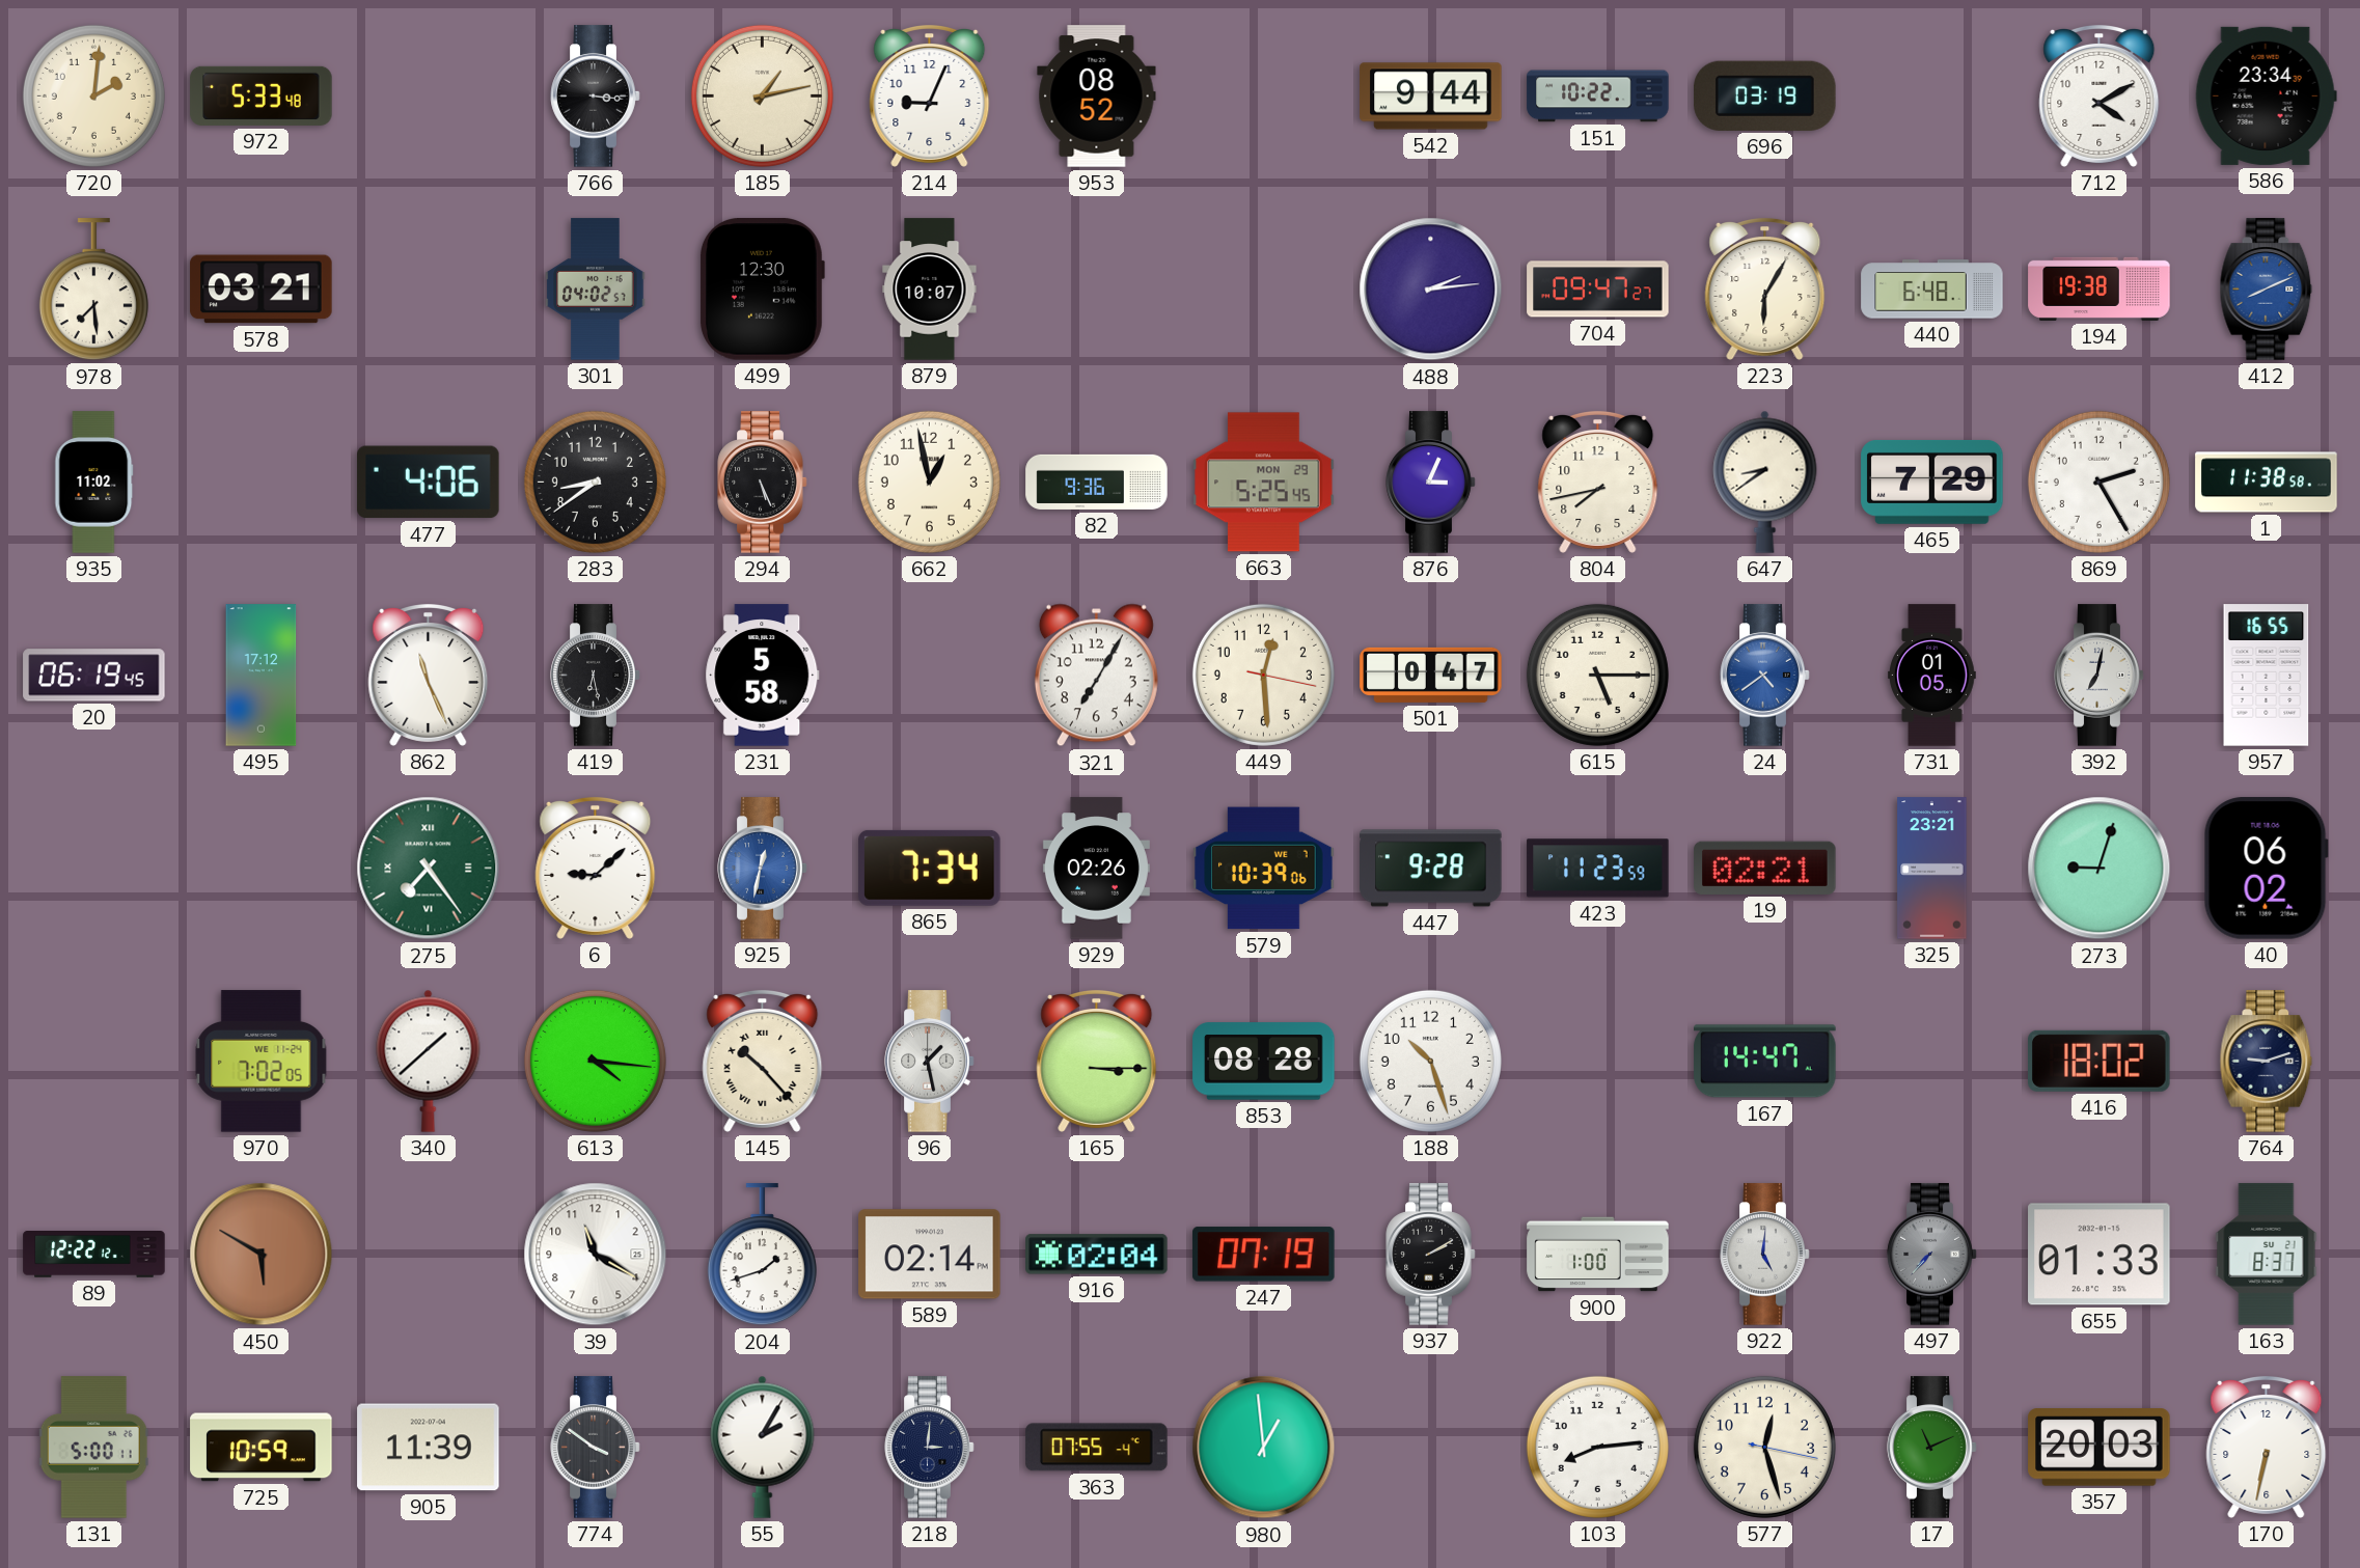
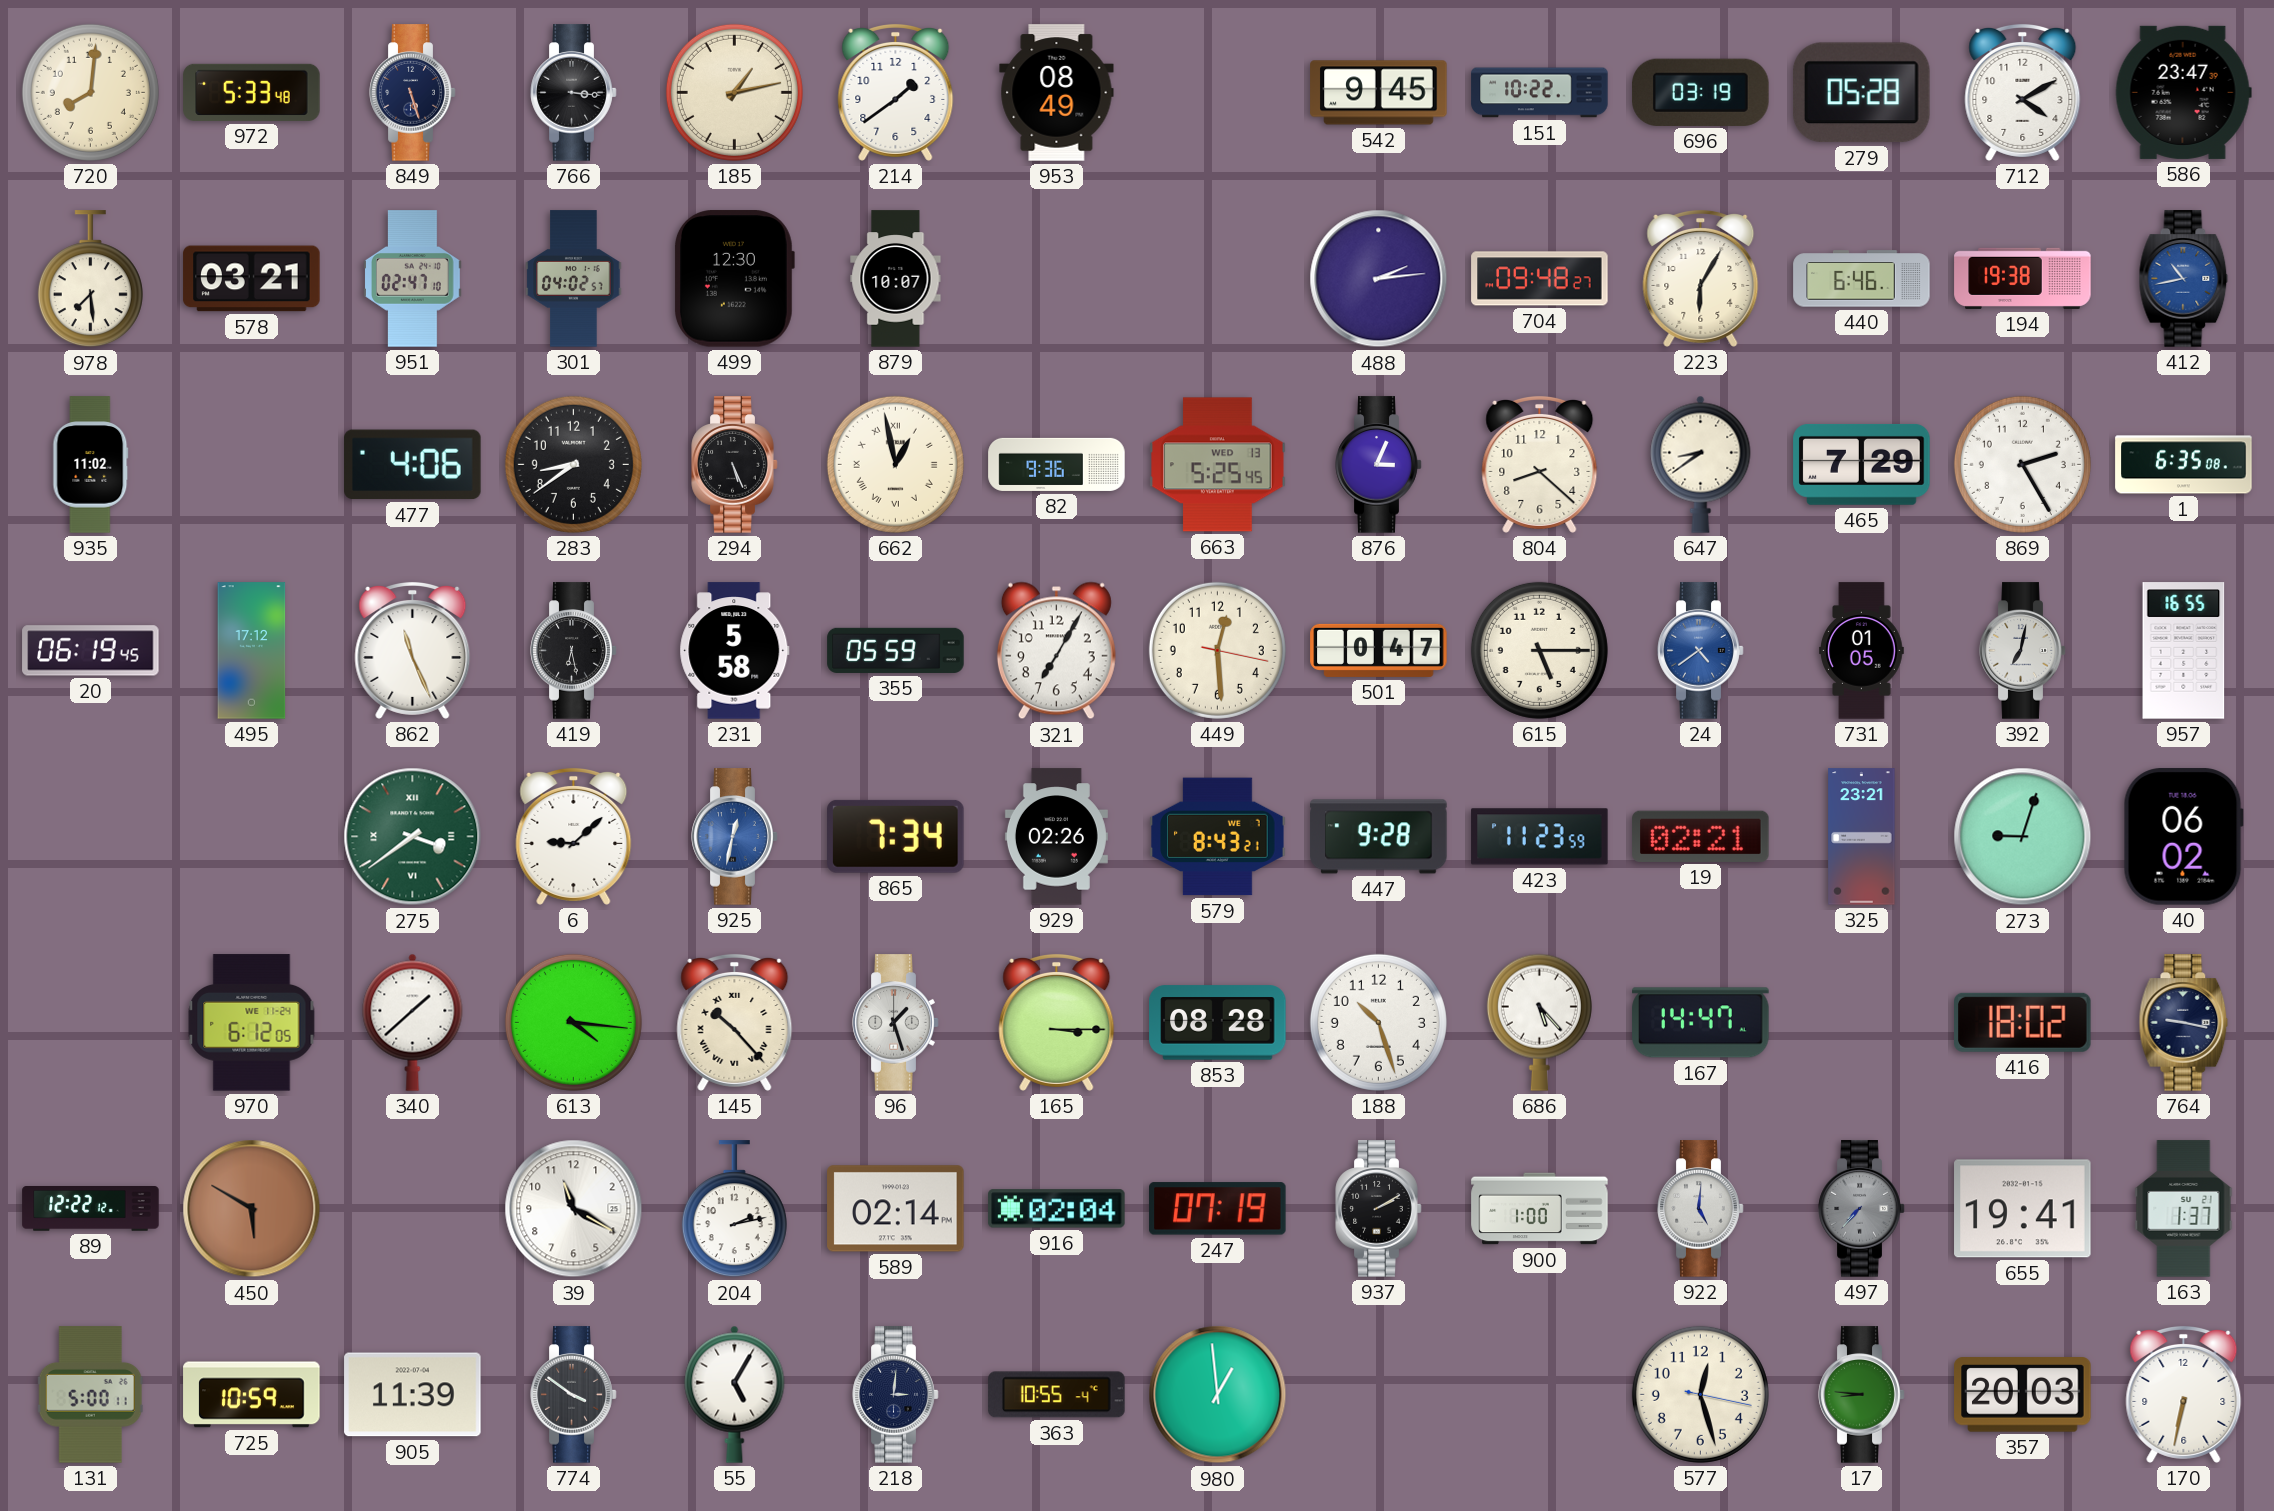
720: 2:01 -> 8:01 (90, 92)
849: none -> 5:27 (413, 93)
214: 9:04 -> 1:39 (896, 92)
953: 08:52 -> 08:49 (1057, 93)
542: 9:44 -> 9:45 (1379, 93)
279: none -> 05:28 (1861, 93)
586: 23:34 -> 23:47 (2183, 92)
951: none -> 02:47 (412, 279)
704: 09:47 -> 09:48 (1540, 279)
440: 6:48 -> 6:46 (1862, 279)
412: 8:11 -> 10:43 (2184, 279)
662 numerals: Arabic -> Roman (895, 464)
663 date: MON 29 -> WED 13 (1218, 465)
804: 7:43 -> 8:22 (1540, 464)
1: 11:38 -> 6:35 (2184, 465)
355: none -> 05:59 (896, 650)
275: 7:24 -> 3:39 (413, 837)
579: 10:39 -> 8:43 (1218, 837)
970: 7:02 -> 6:12 (252, 1023)
96: 1:28 -> 1:27 (896, 1023)
686: none -> 5:23 (1539, 1022)
764: 9:12 -> 9:17 (2184, 1023)
204: 1:42 -> 2:13 (734, 1209)
655: 01:33 -> 19:41 (2023, 1209)
163: 8:37 -> 1:37 (2184, 1209)
55: 2:05 -> 5:05 (735, 1394)
363: 07:55 -> 10:55 (1057, 1395)
103: 8:14 -> none (1597, 1447)
17: 11:11 -> 8:46 (1862, 1395)
